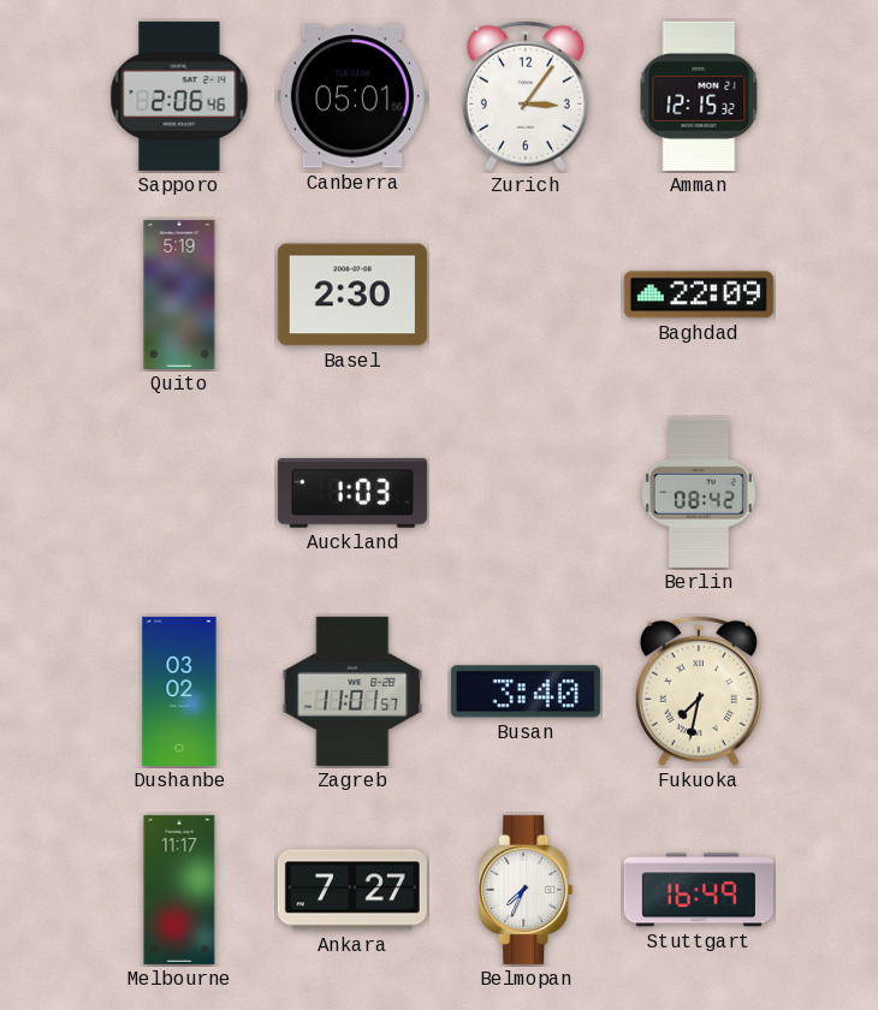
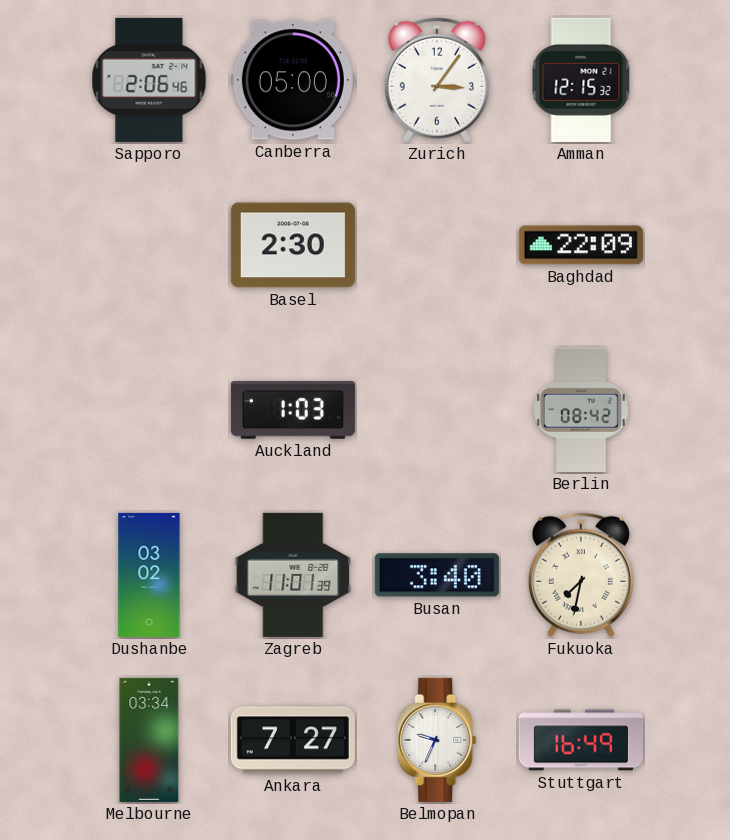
Canberra: 05:01 -> 05:00 (293, 80)
Quito: 5:19 -> none (179, 295)
Zagreb: 11:01:57 -> 11:01:39 (293, 575)
Melbourne: 11:17 -> 03:34 (149, 740)
Belmopan: 7:34 -> 9:34 (437, 740)
